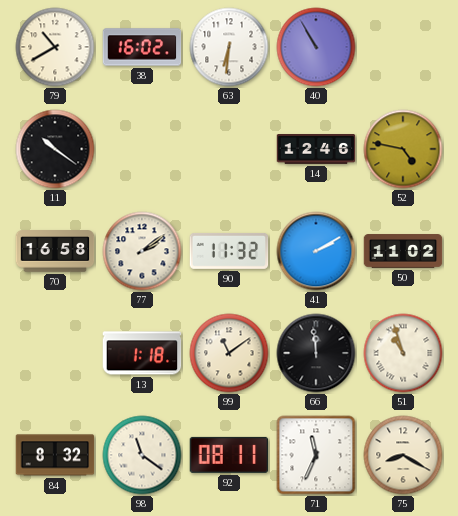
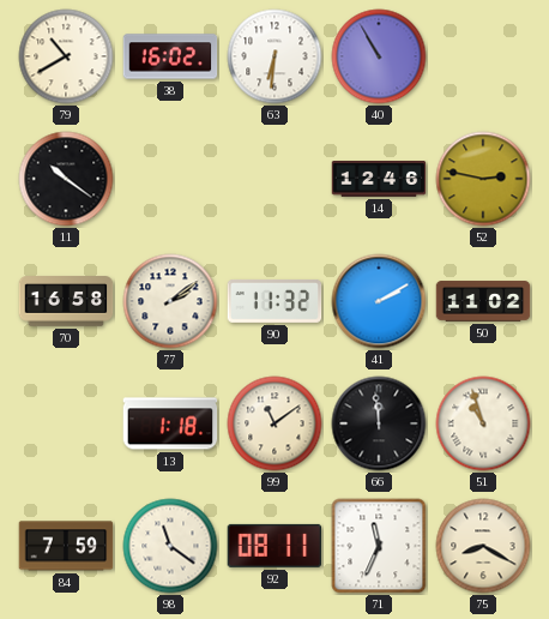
52: 4:47 -> 2:47 (483, 179)
84: 8:32 -> 7:59 (66, 546)
